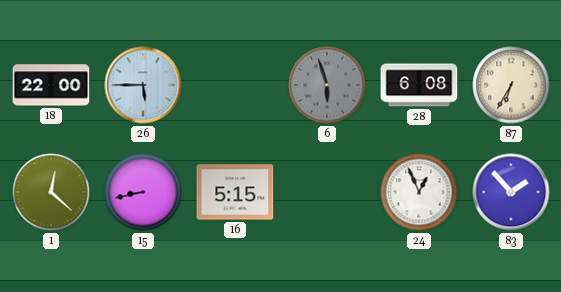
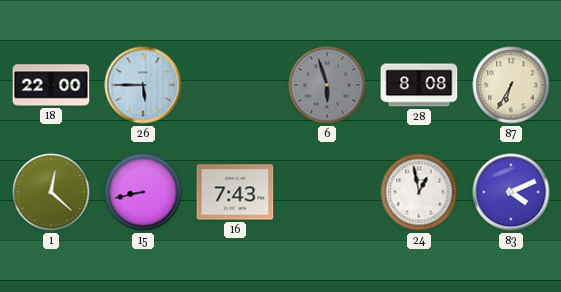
28: 6:08 -> 8:08 (419, 85)
16: 5:15 -> 7:43 (235, 192)
24: 12:56 -> 12:58 (419, 192)
83: 1:53 -> 4:11 (511, 192)
